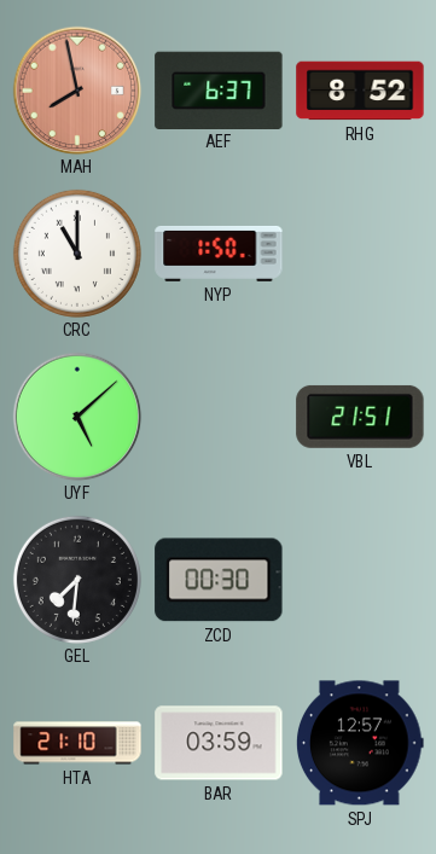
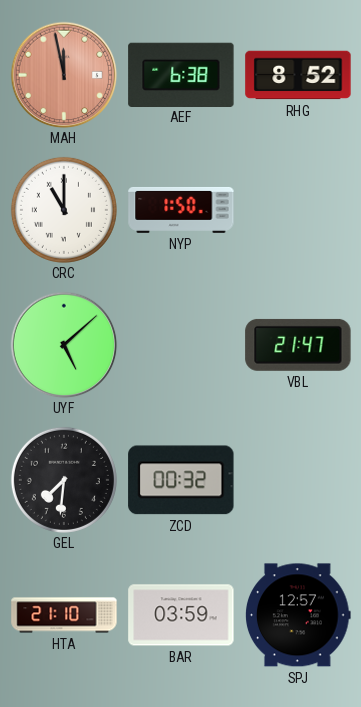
MAH: 7:58 -> 11:58 (64, 75)
AEF: 6:37 -> 6:38 (181, 74)
VBL: 21:51 -> 21:47 (298, 345)
ZCD: 00:30 -> 00:32 (181, 480)
